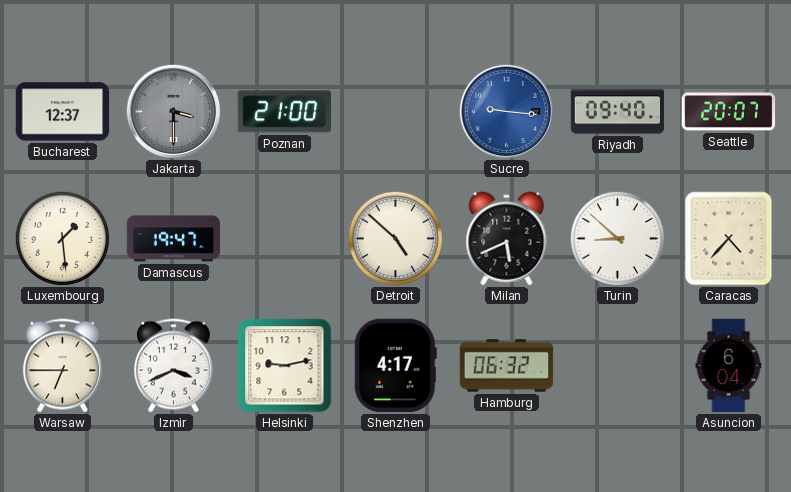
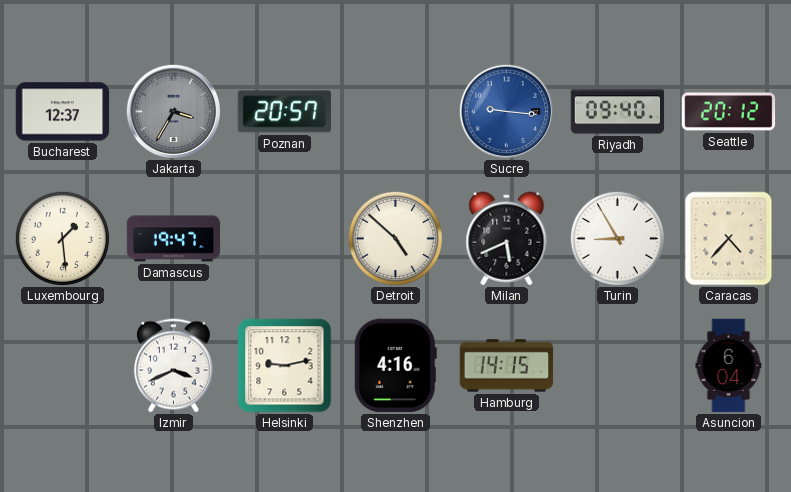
Jakarta: 3:30 -> 3:35 (173, 111)
Poznan: 21:00 -> 20:57 (285, 112)
Seattle: 20:07 -> 20:12 (729, 112)
Turin: 8:52 -> 8:55 (617, 238)
Warsaw: 6:45 -> none (62, 366)
Shenzhen: 4:17 -> 4:16 (395, 366)
Hamburg: 06:32 -> 14:15 (507, 366)
